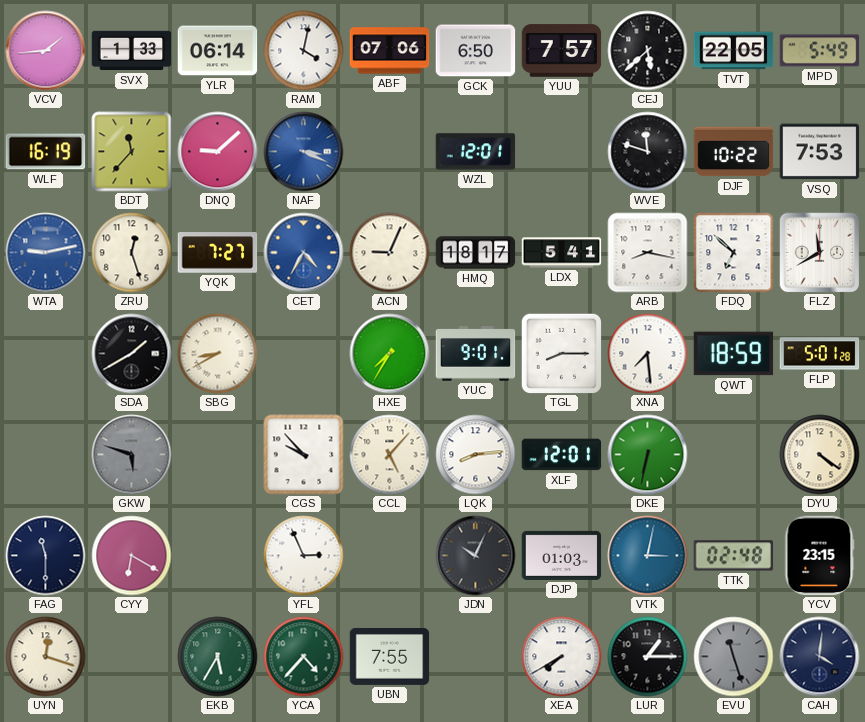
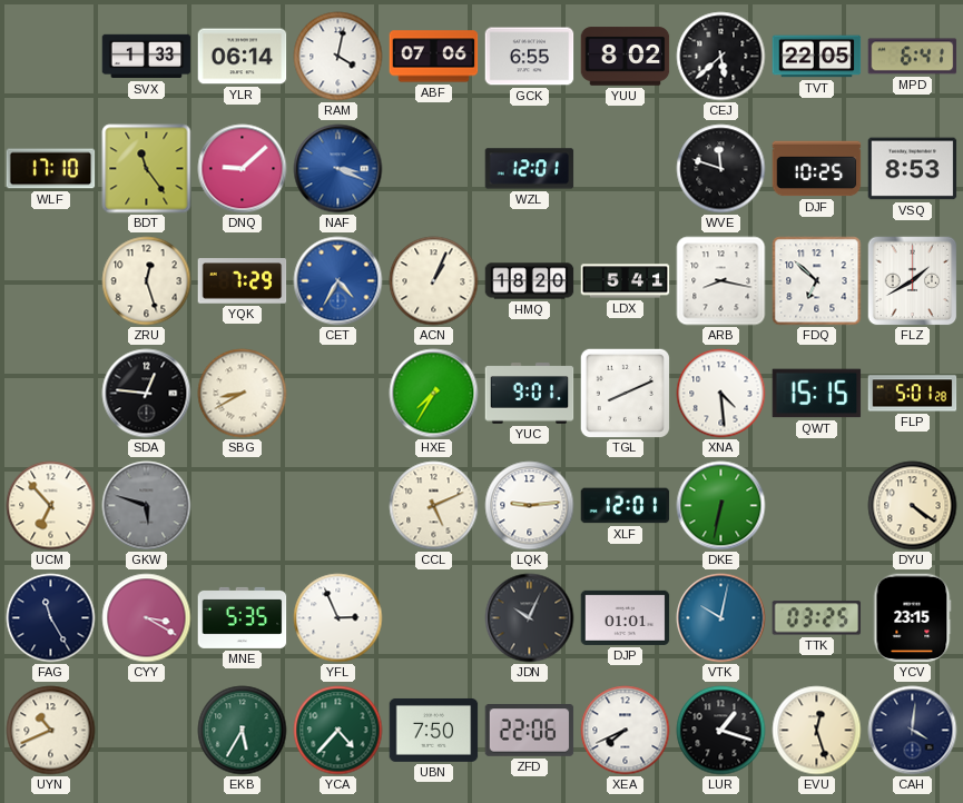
VCV: 1:44 -> none (46, 51)
GCK: 6:50 -> 6:55 (530, 57)
YUU: 7:57 -> 8:02 (626, 57)
MPD: 5:49 -> 6:41 (913, 57)
WLF: 16:19 -> 17:10 (51, 169)
BDT: 11:37 -> 11:24 (147, 169)
DJF: 10:22 -> 10:25 (817, 169)
VSQ: 7:53 -> 8:53 (913, 169)
WTA: 9:13 -> none (46, 253)
YQK: 7:27 -> 7:29 (243, 281)
ACN: 9:04 -> 1:04 (434, 281)
HMQ: 18:17 -> 18:20 (530, 281)
FLZ: 11:40 -> 1:40 (913, 281)
SDA: 1:40 -> 12:46 (147, 394)
TGL: 8:15 -> 8:11 (625, 393)
XNA: 7:29 -> 4:29 (721, 394)
QWT: 18:59 -> 15:15 (817, 394)
UCM: none -> 6:53 (51, 506)
CGS: 9:53 -> none (304, 455)
CCL: 5:07 -> 5:11 (434, 506)
LQK: 8:14 -> 9:14 (530, 506)
FAG: 11:30 -> 11:25 (51, 618)
CYY: 6:20 -> 3:20 (147, 618)
MNE: none -> 5:35 (243, 617)
DJP: 01:03 -> 01:01 (626, 617)
VTK: 3:02 -> 10:02 (721, 618)
TTK: 02:48 -> 03:25 (817, 618)
UYN: 12:18 -> 10:41 (51, 731)
UBN: 7:55 -> 7:50 (434, 730)
ZFD: none -> 22:06 (530, 731)
XEA: 7:40 -> 7:41 (626, 731)
LUR: 1:15 -> 1:18 (721, 731)
EVU: 11:27 -> 12:27 (817, 731)
EVU dial: grey -> cream (817, 731)
